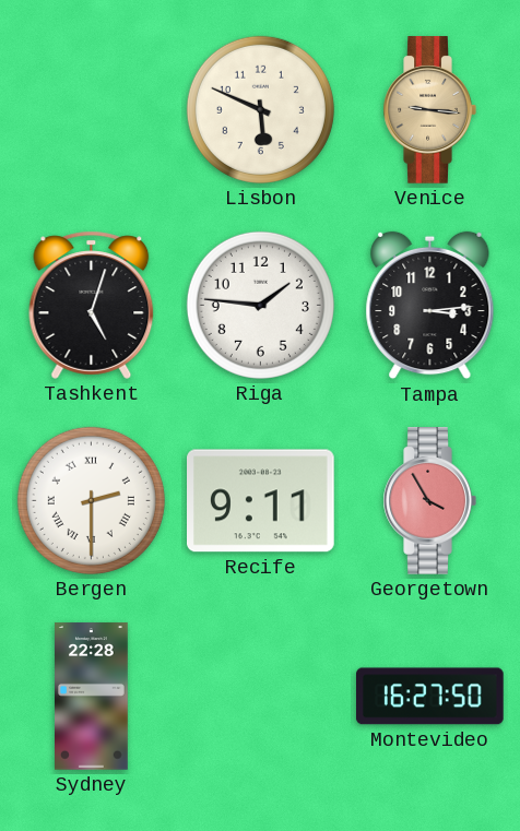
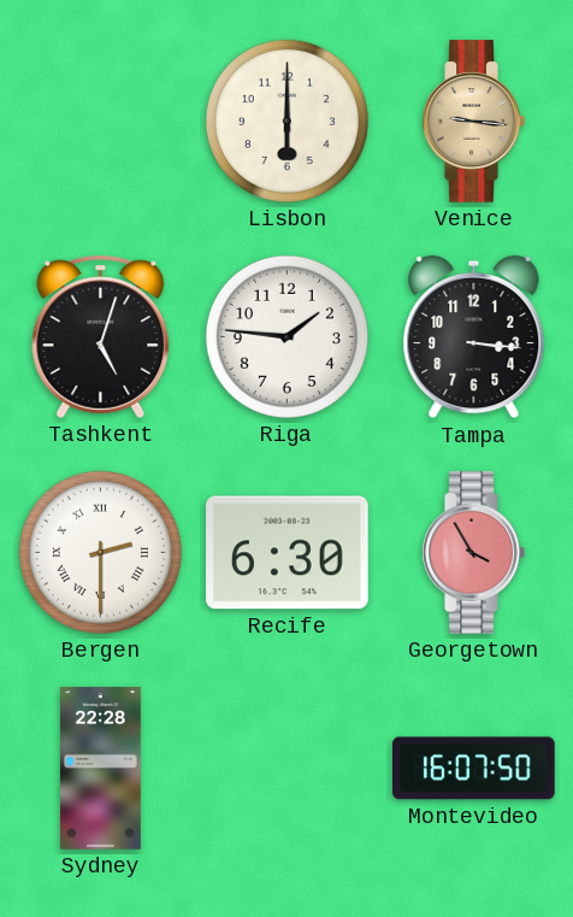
Lisbon: 5:49 -> 6:00 (286, 120)
Tampa: 3:14 -> 3:16 (474, 337)
Recife: 9:11 -> 6:30 (288, 553)
Montevideo: 16:27 -> 16:07 (474, 769)
